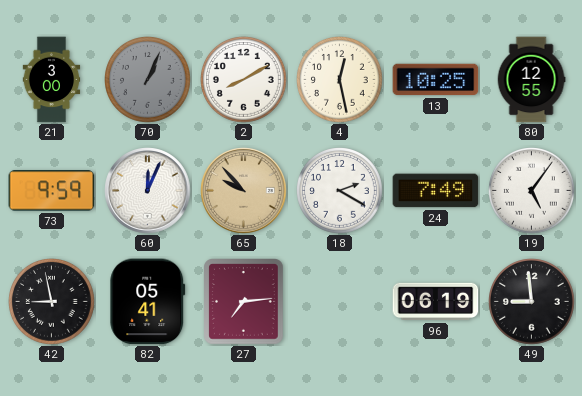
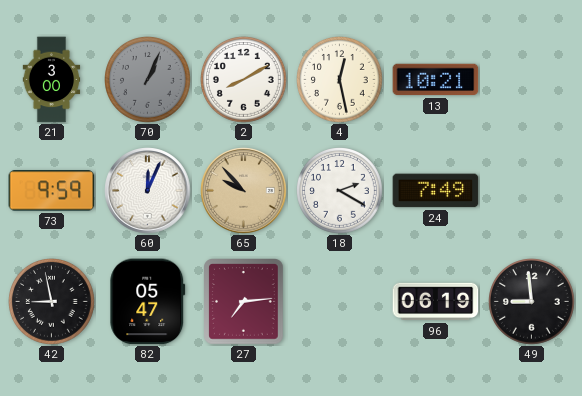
13: 10:25 -> 10:21 (436, 80)
80: 12:55 -> none (531, 80)
19: 5:06 -> none (532, 191)
82: 05:41 -> 05:47 (148, 302)
